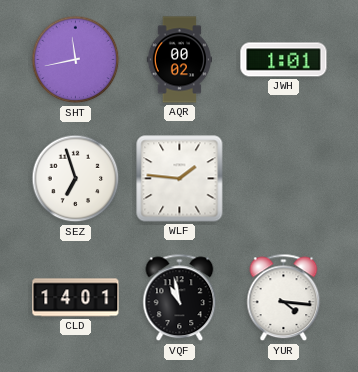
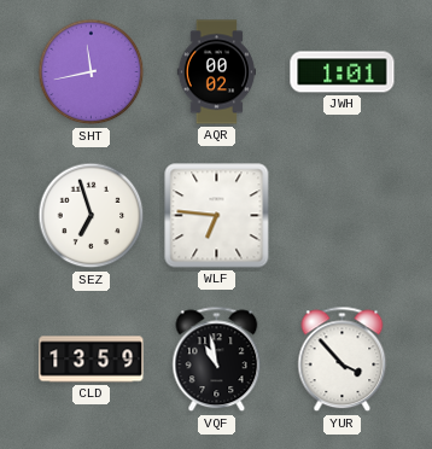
WLF: 1:46 -> 6:46 (217, 216)
CLD: 14:01 -> 13:59 (92, 360)
YUR: 4:16 -> 3:53 (343, 360)
